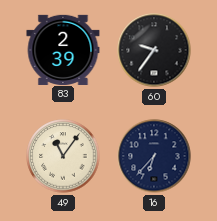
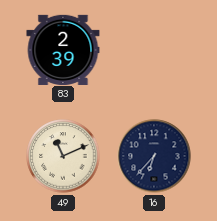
60: 9:36 -> none (154, 50)
49: 11:06 -> 11:11 (63, 156)
